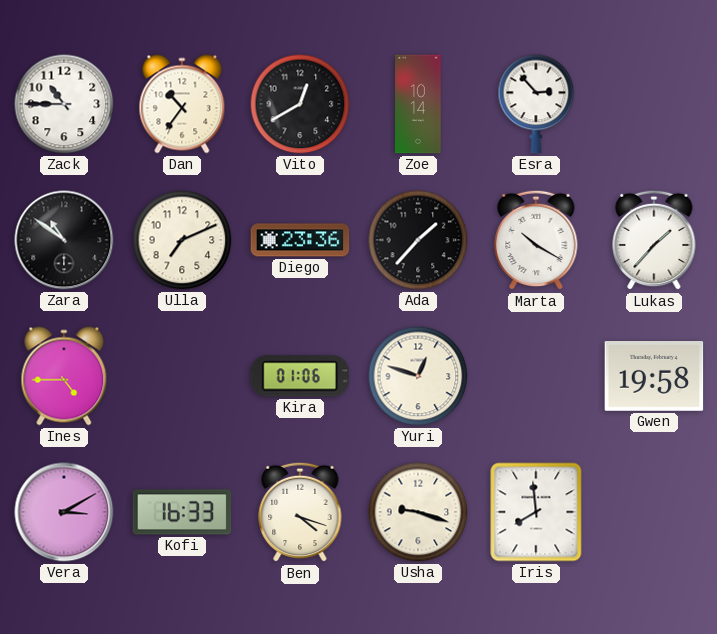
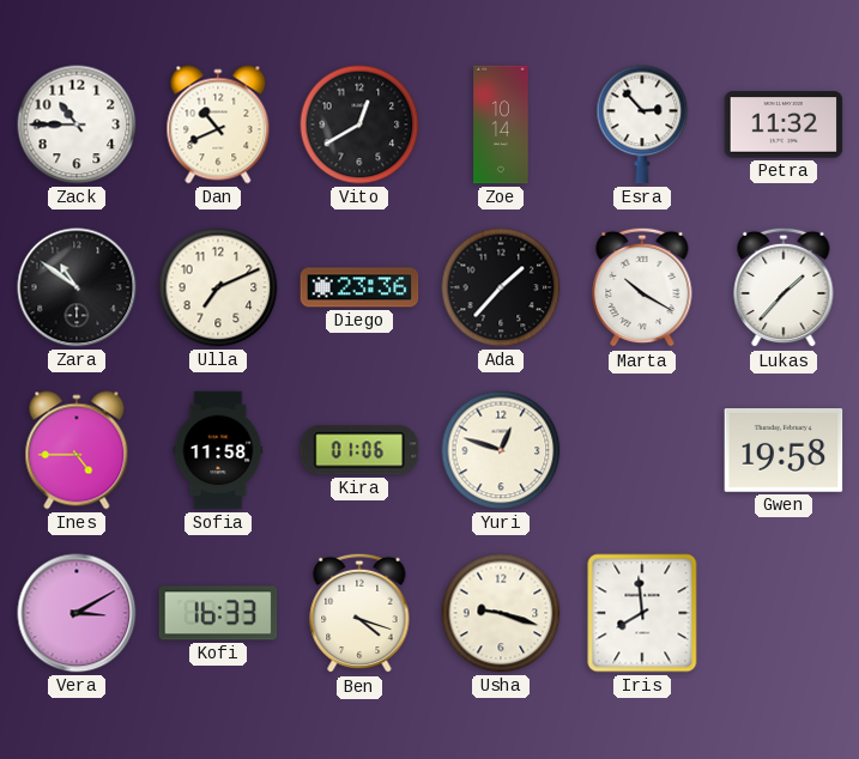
Dan: 10:36 -> 10:41 (218, 125)
Petra: none -> 11:32 (784, 125)
Sofia: none -> 11:58 (218, 450)
